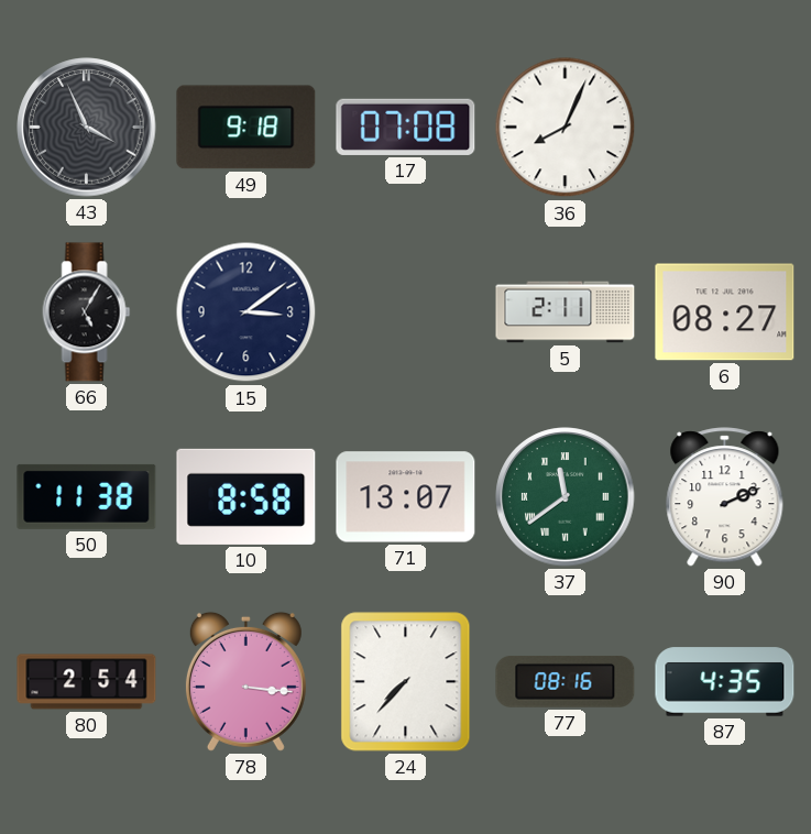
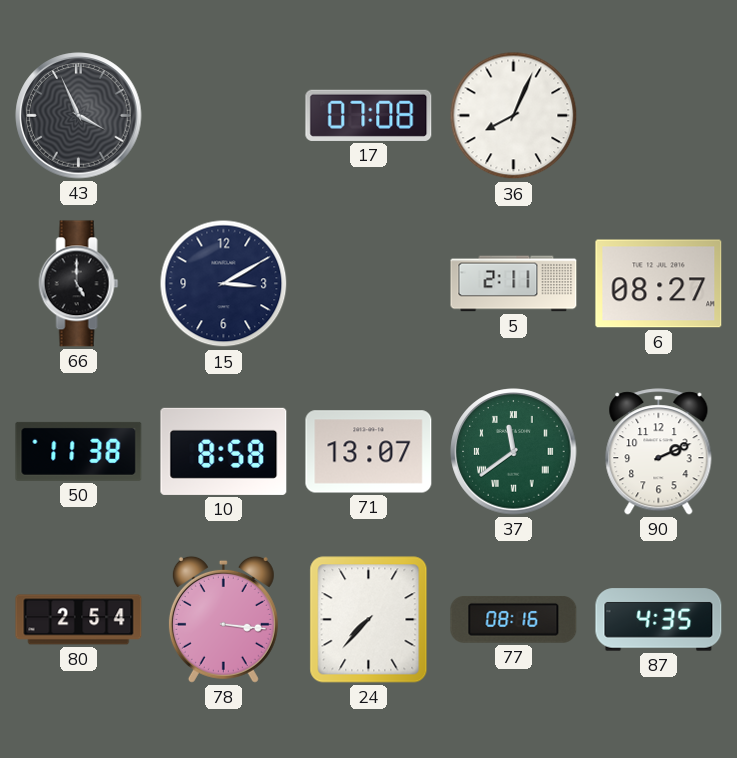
49: 9:18 -> none (246, 128)
66: 5:05 -> 5:00 (79, 284)
15: 3:09 -> 3:10 (224, 284)
